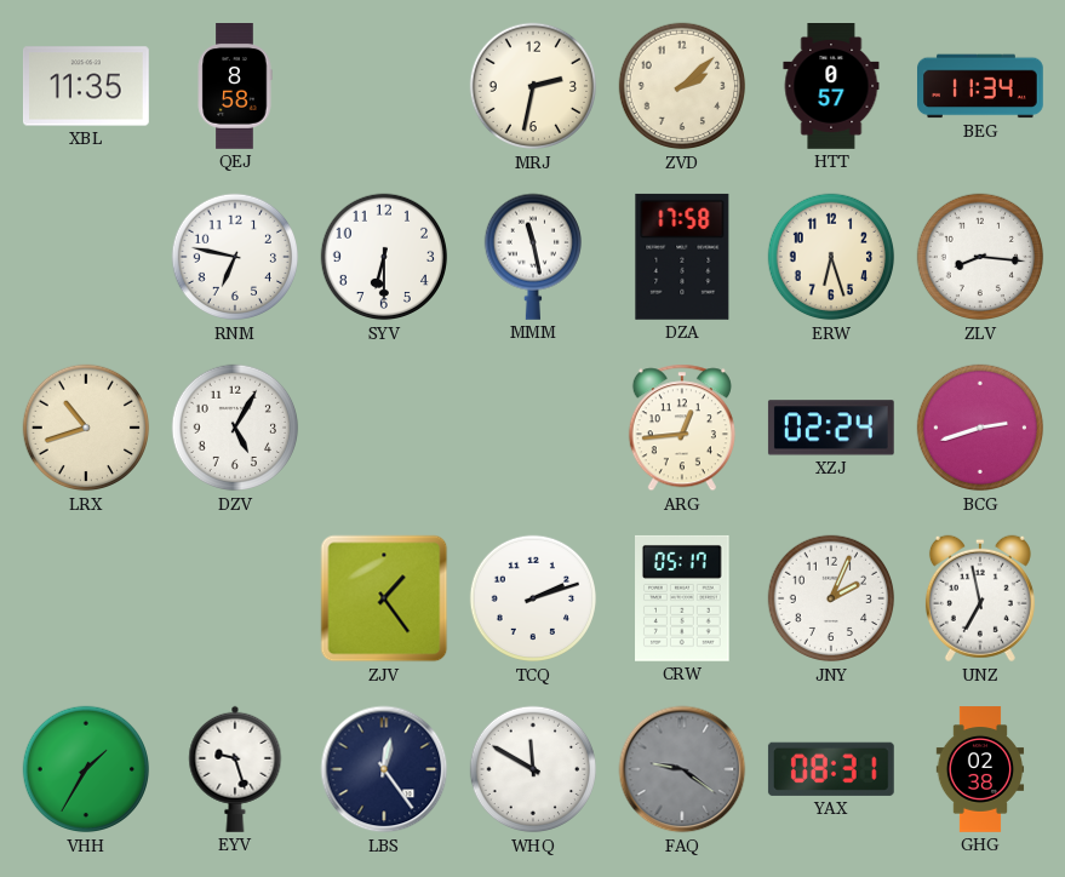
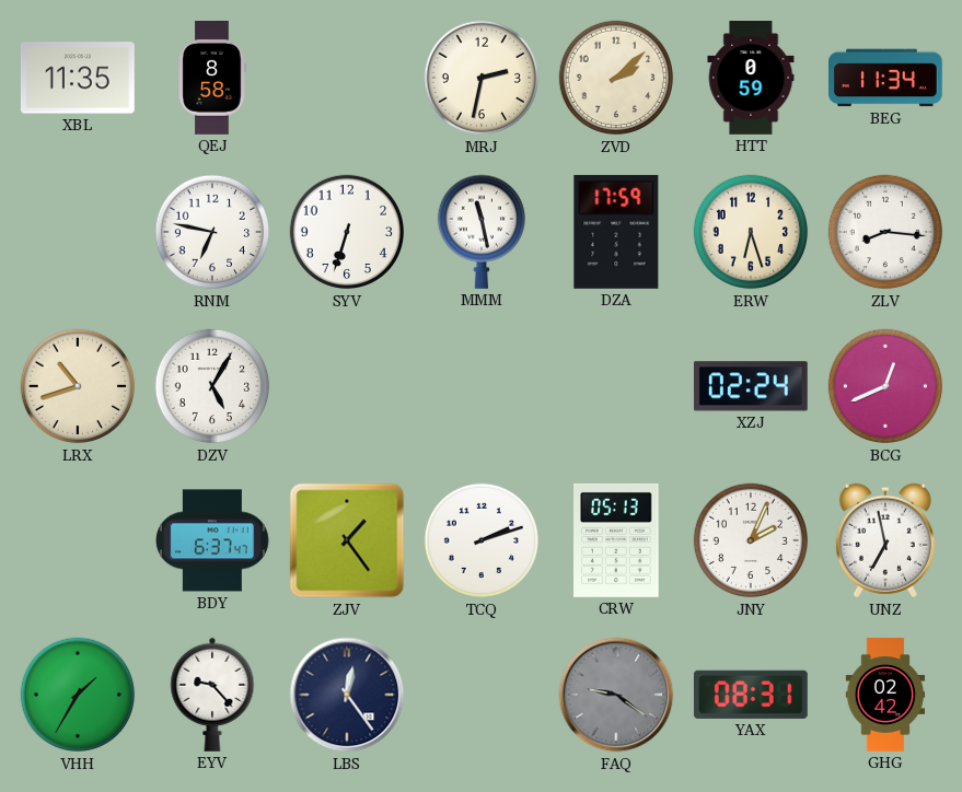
HTT: 0:57 -> 0:59 (751, 79)
SYV: 6:30 -> 6:33 (347, 232)
DZA: 17:58 -> 17:59 (616, 232)
ARG: 12:44 -> none (682, 428)
BCG: 2:42 -> 12:41 (885, 386)
BDY: none -> 6:37 (213, 540)
CRW: 05:17 -> 05:13 (617, 540)
EYV: 9:27 -> 9:23 (212, 695)
WHQ: 11:50 -> none (533, 769)
GHG: 02:38 -> 02:42 (885, 695)
